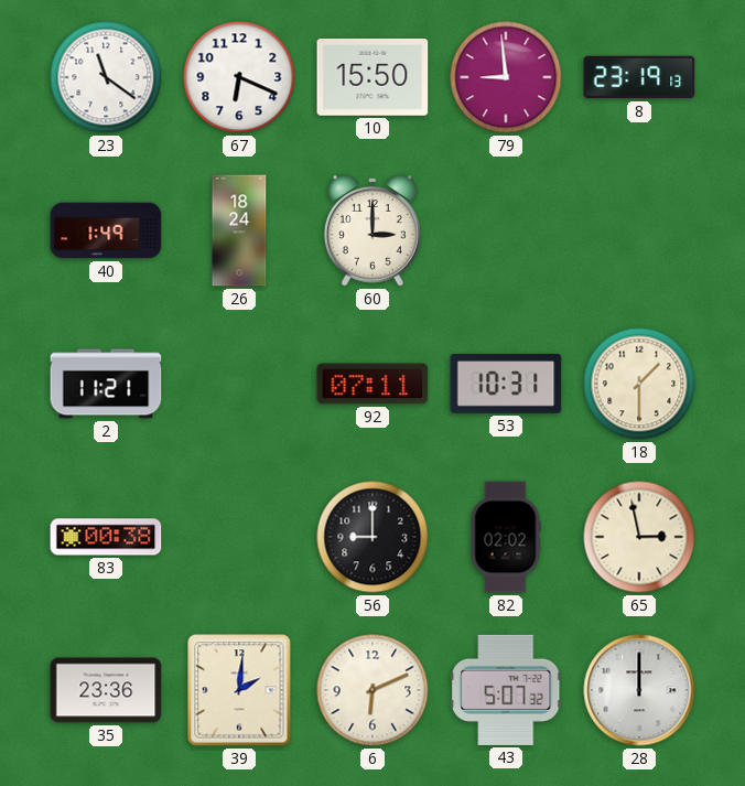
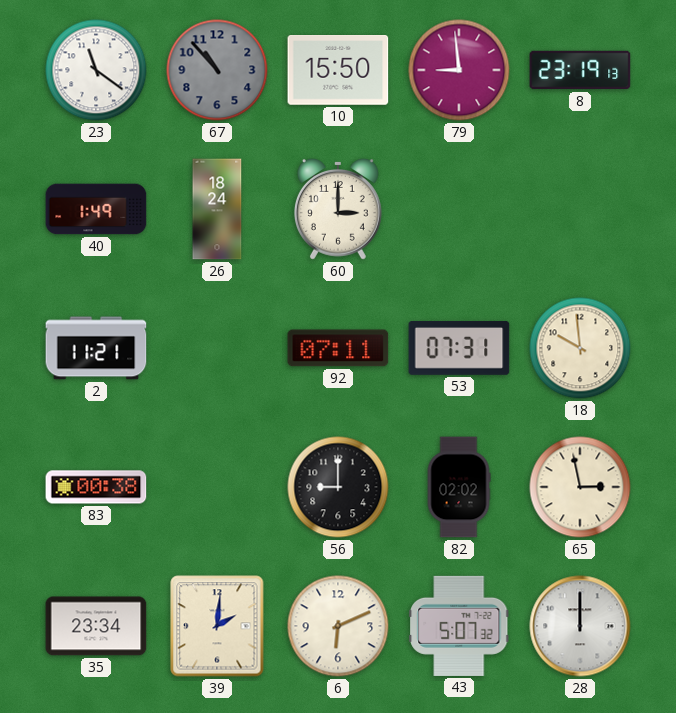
67: 6:19 -> 10:53 (217, 70)
67 dial: white -> grey (217, 70)
53: 10:31 -> 07:31 (459, 349)
18: 1:30 -> 9:59 (580, 348)
35: 23:36 -> 23:34 (96, 626)
